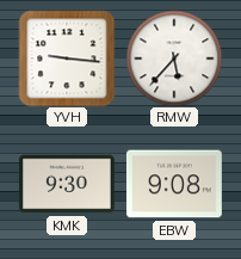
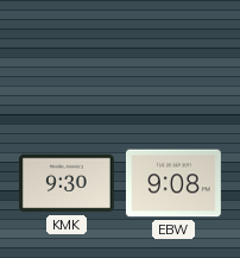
YVH: 9:16 -> none (67, 58)
RMW: 5:37 -> none (174, 58)
